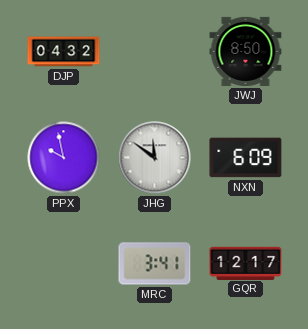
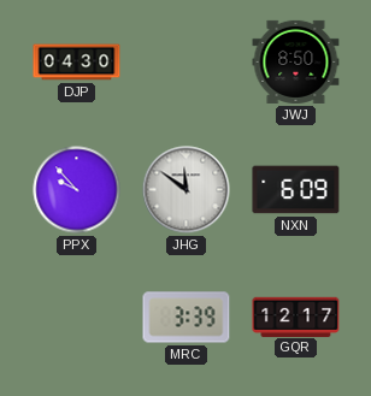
DJP: 04:32 -> 04:30 (77, 63)
PPX: 9:58 -> 9:53 (77, 190)
MRC: 3:41 -> 3:39 (187, 318)
